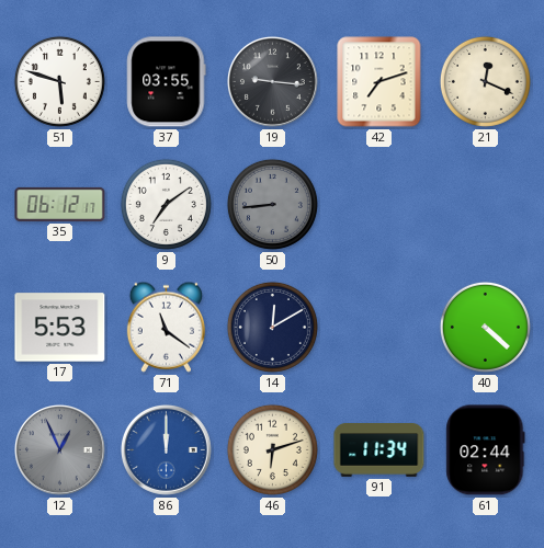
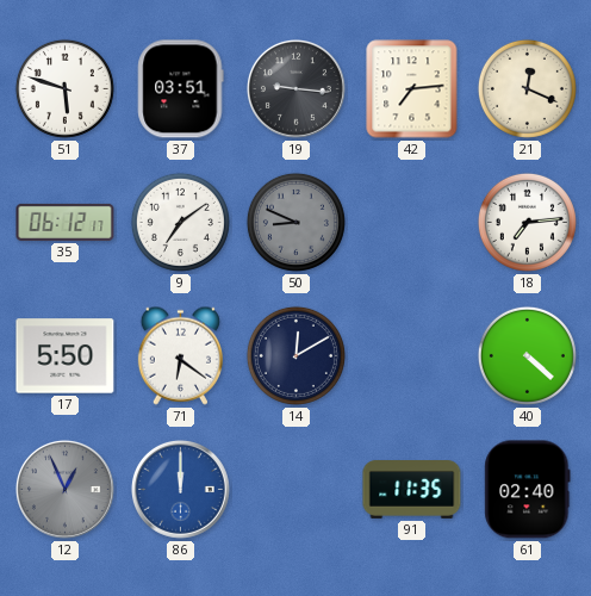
37: 03:55 -> 03:51 (181, 89)
42: 7:12 -> 7:14 (412, 89)
50: 8:44 -> 8:49 (295, 222)
18: none -> 7:14 (527, 222)
17: 5:53 -> 5:50 (66, 356)
71: 11:21 -> 6:21 (180, 355)
46: 6:12 -> none (272, 449)
91: 11:34 -> 11:35 (412, 490)
61: 02:44 -> 02:40 (528, 490)
